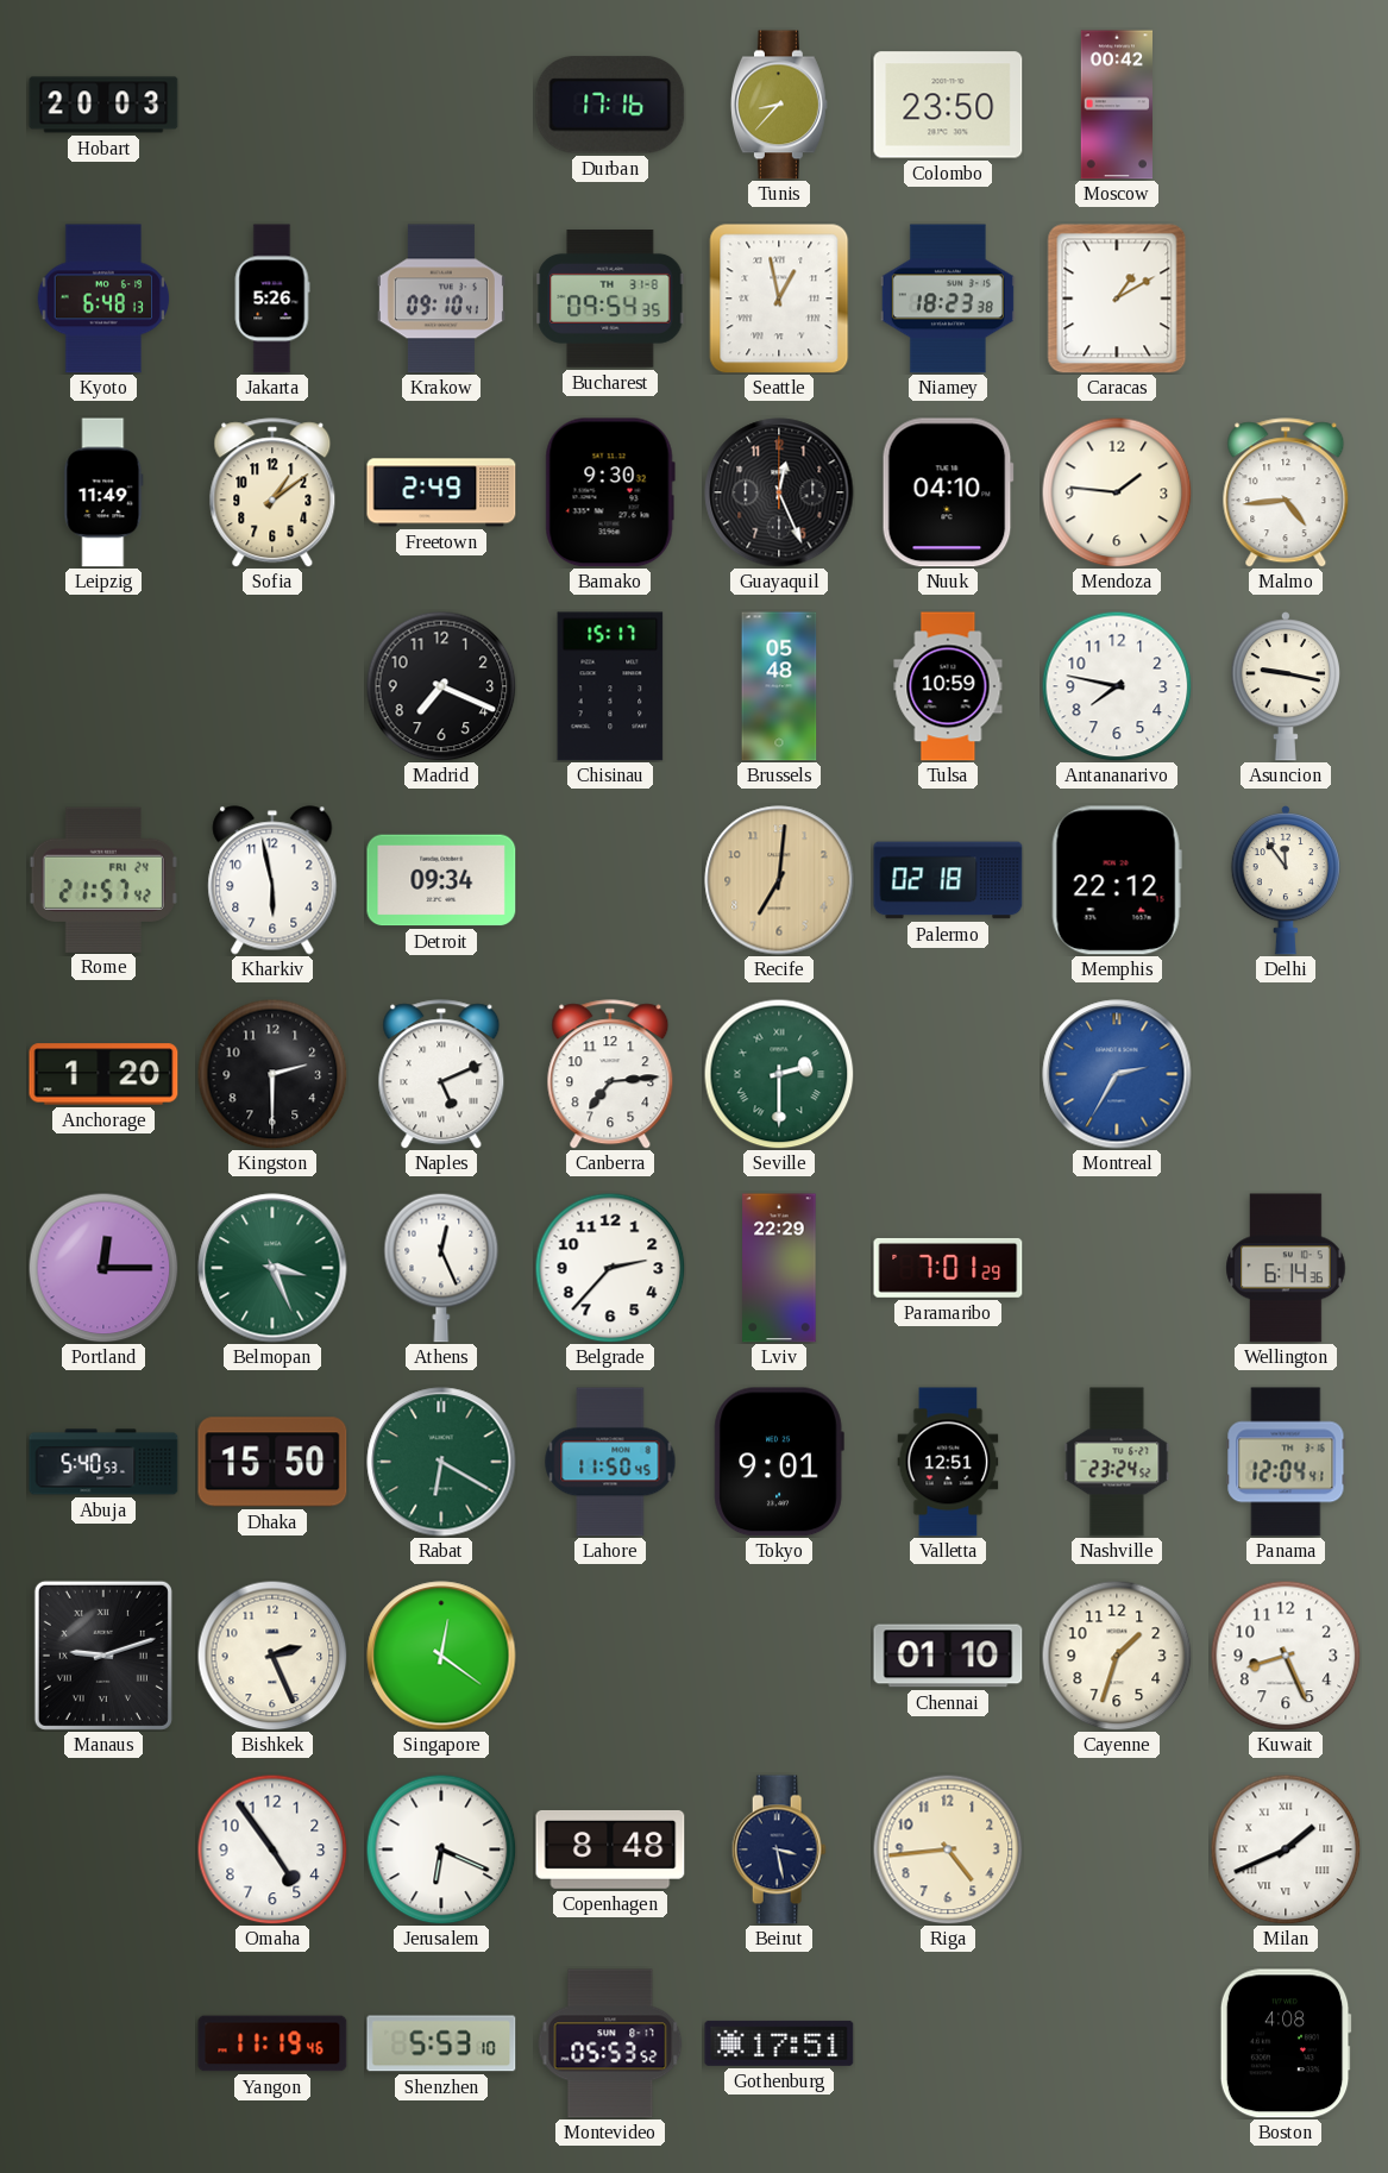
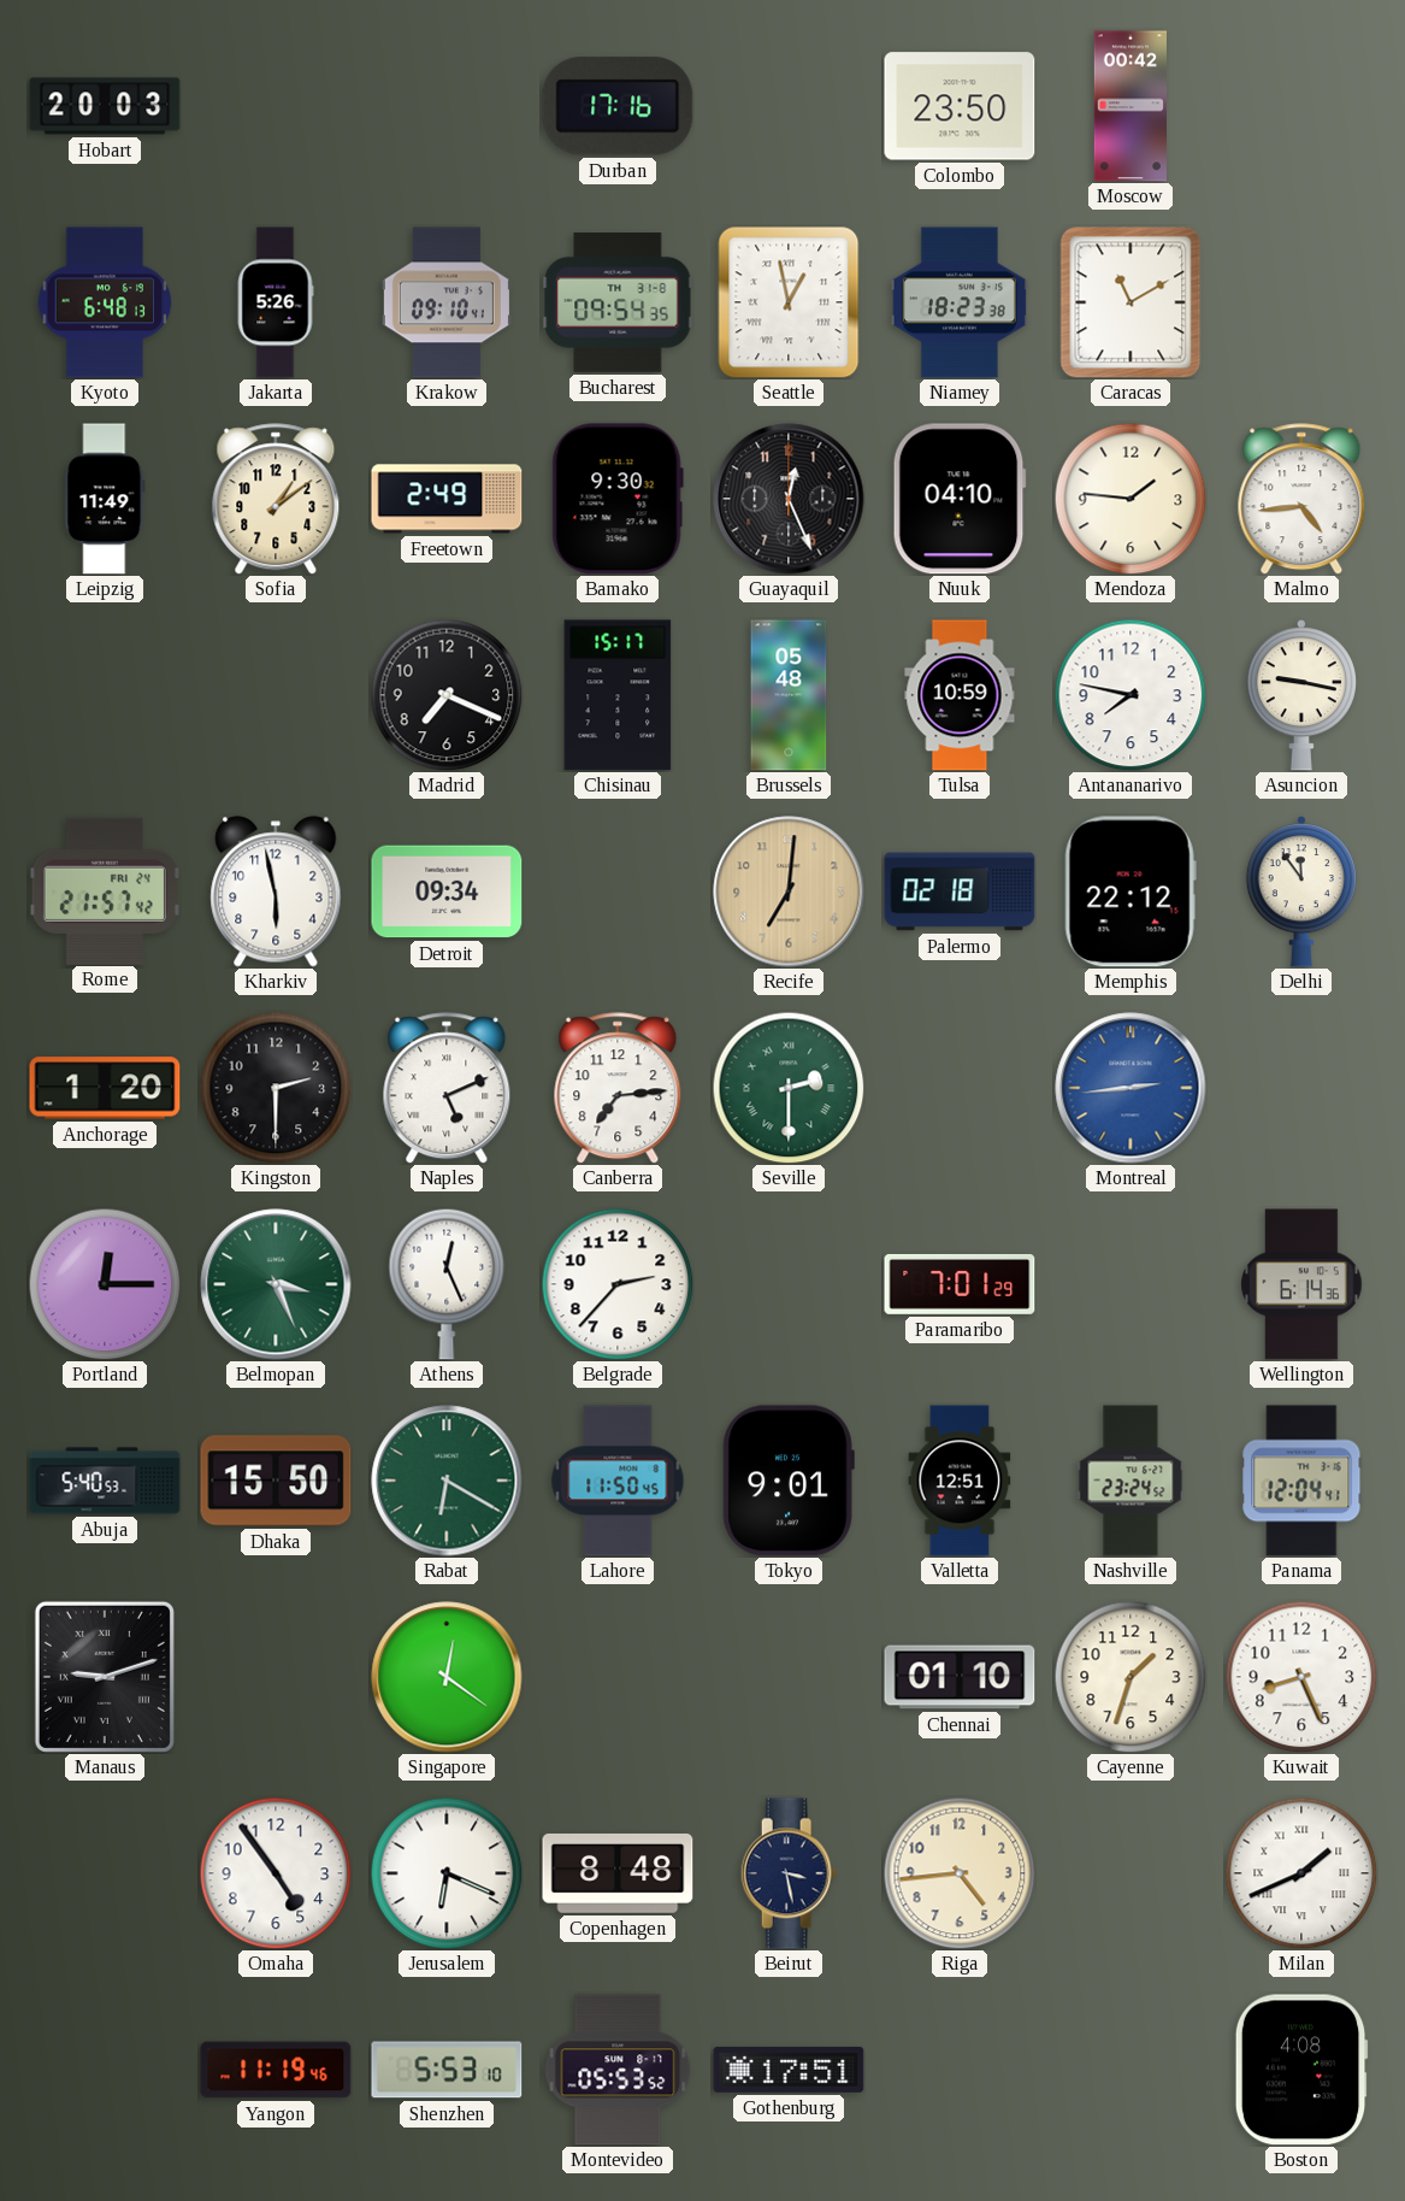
Tunis: 8:37 -> none (779, 105)
Caracas: 1:10 -> 11:10 (1131, 302)
Montreal: 2:35 -> 2:44 (1131, 1088)
Lviv: 22:29 -> none (779, 1268)
Bishkek: 2:26 -> none (272, 1656)
